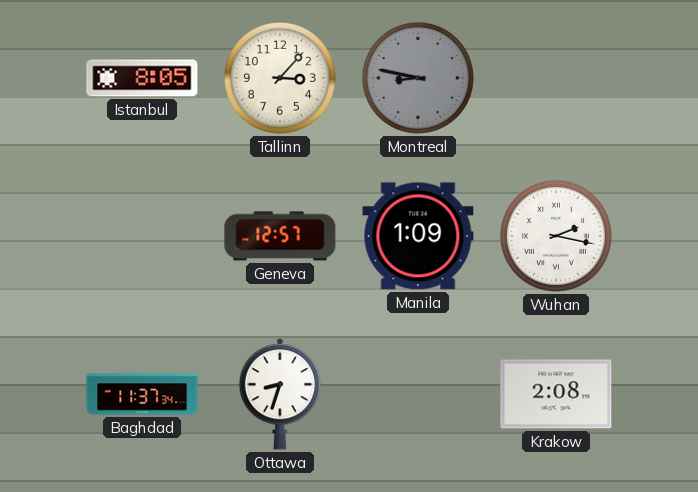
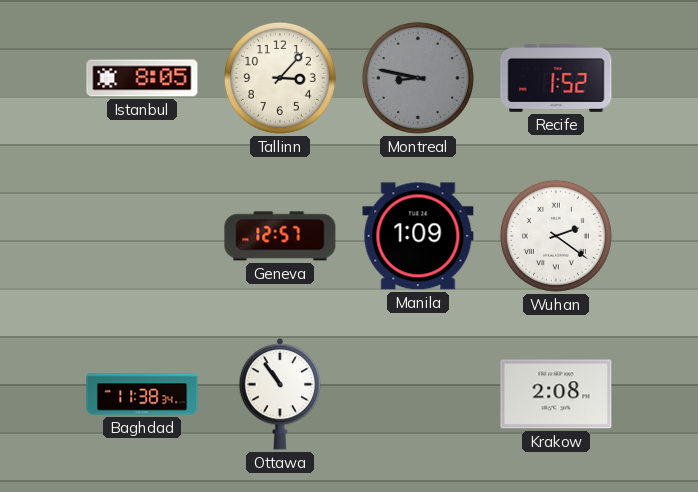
Recife: none -> 1:52 (556, 78)
Wuhan: 2:17 -> 2:21 (556, 236)
Baghdad: 11:37 -> 11:38 (142, 394)
Ottawa: 8:33 -> 10:54 (280, 394)
